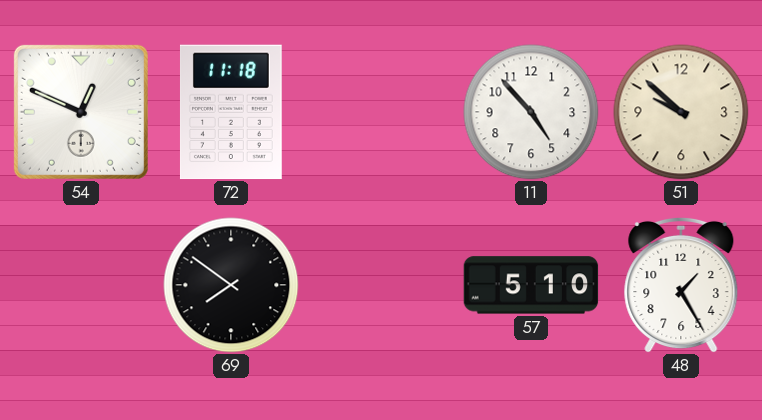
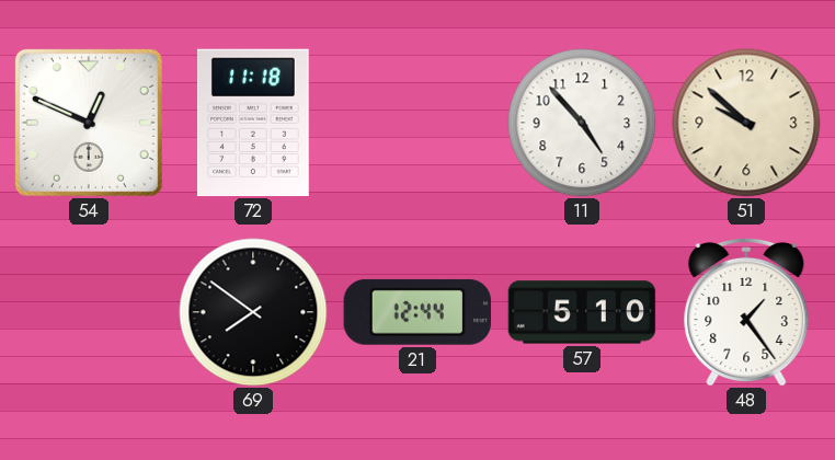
21: none -> 12:44 (416, 312)
48: 1:25 -> 1:24 (746, 312)
